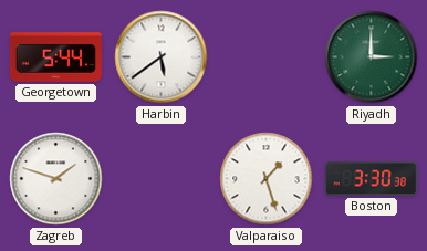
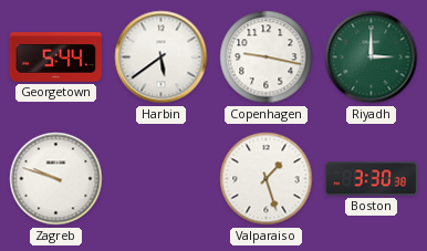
Copenhagen: none -> 9:17 (267, 57)
Zagreb: 1:48 -> 9:48 (56, 179)
